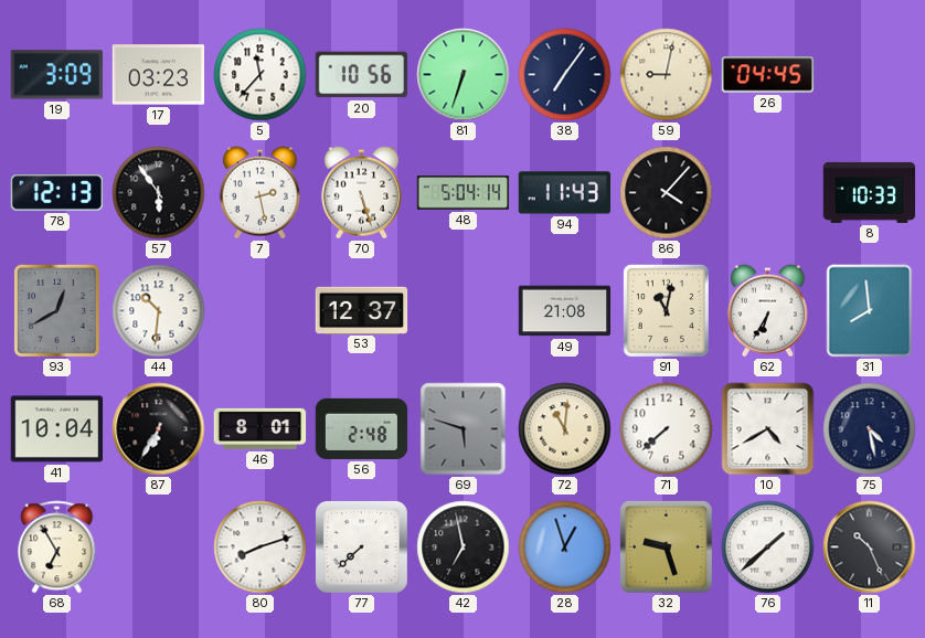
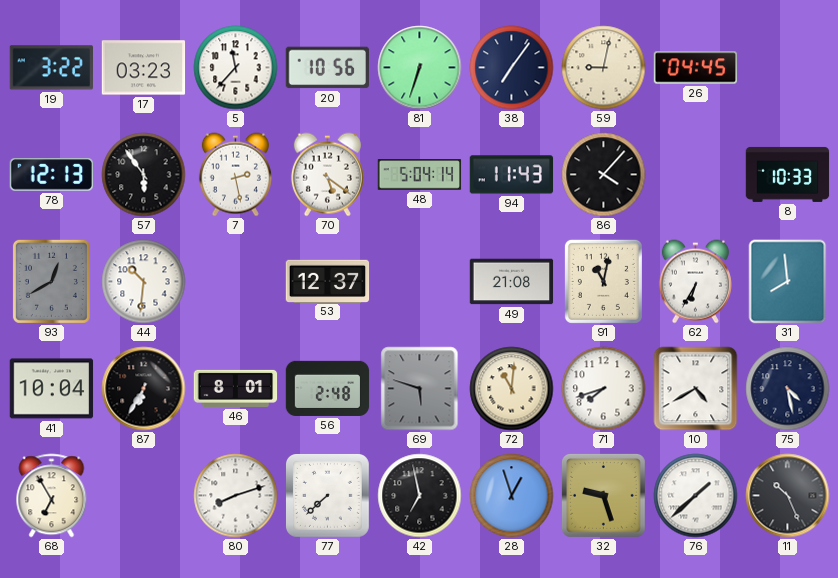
19: 3:09 -> 3:22 (51, 68)
70: 5:27 -> 5:21 (327, 175)
71: 7:38 -> 7:42 (604, 389)
